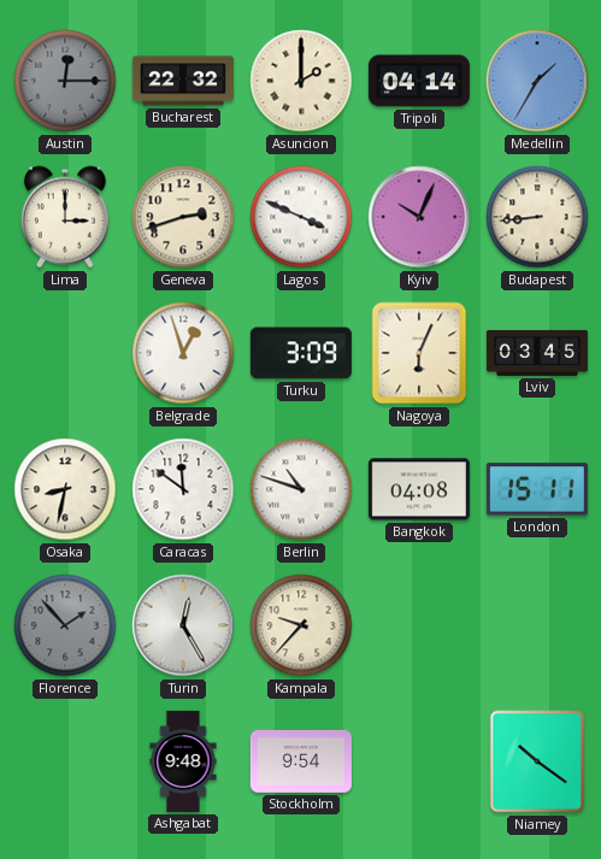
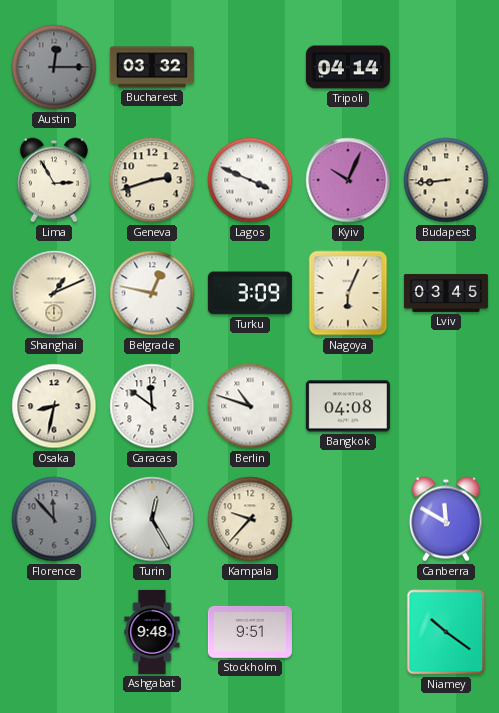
Bucharest: 22:32 -> 03:32 (152, 67)
Asuncion: 2:00 -> none (301, 81)
Medellin: 1:35 -> none (537, 81)
Lima: 3:00 -> 2:55 (54, 180)
Shanghai: none -> 1:11 (54, 293)
Belgrade: 12:57 -> 12:47 (152, 293)
London: 15:11 -> none (537, 489)
Florence: 1:53 -> 11:53 (54, 519)
Canberra: none -> 11:50 (446, 519)
Stockholm: 9:54 -> 9:51 (250, 632)
